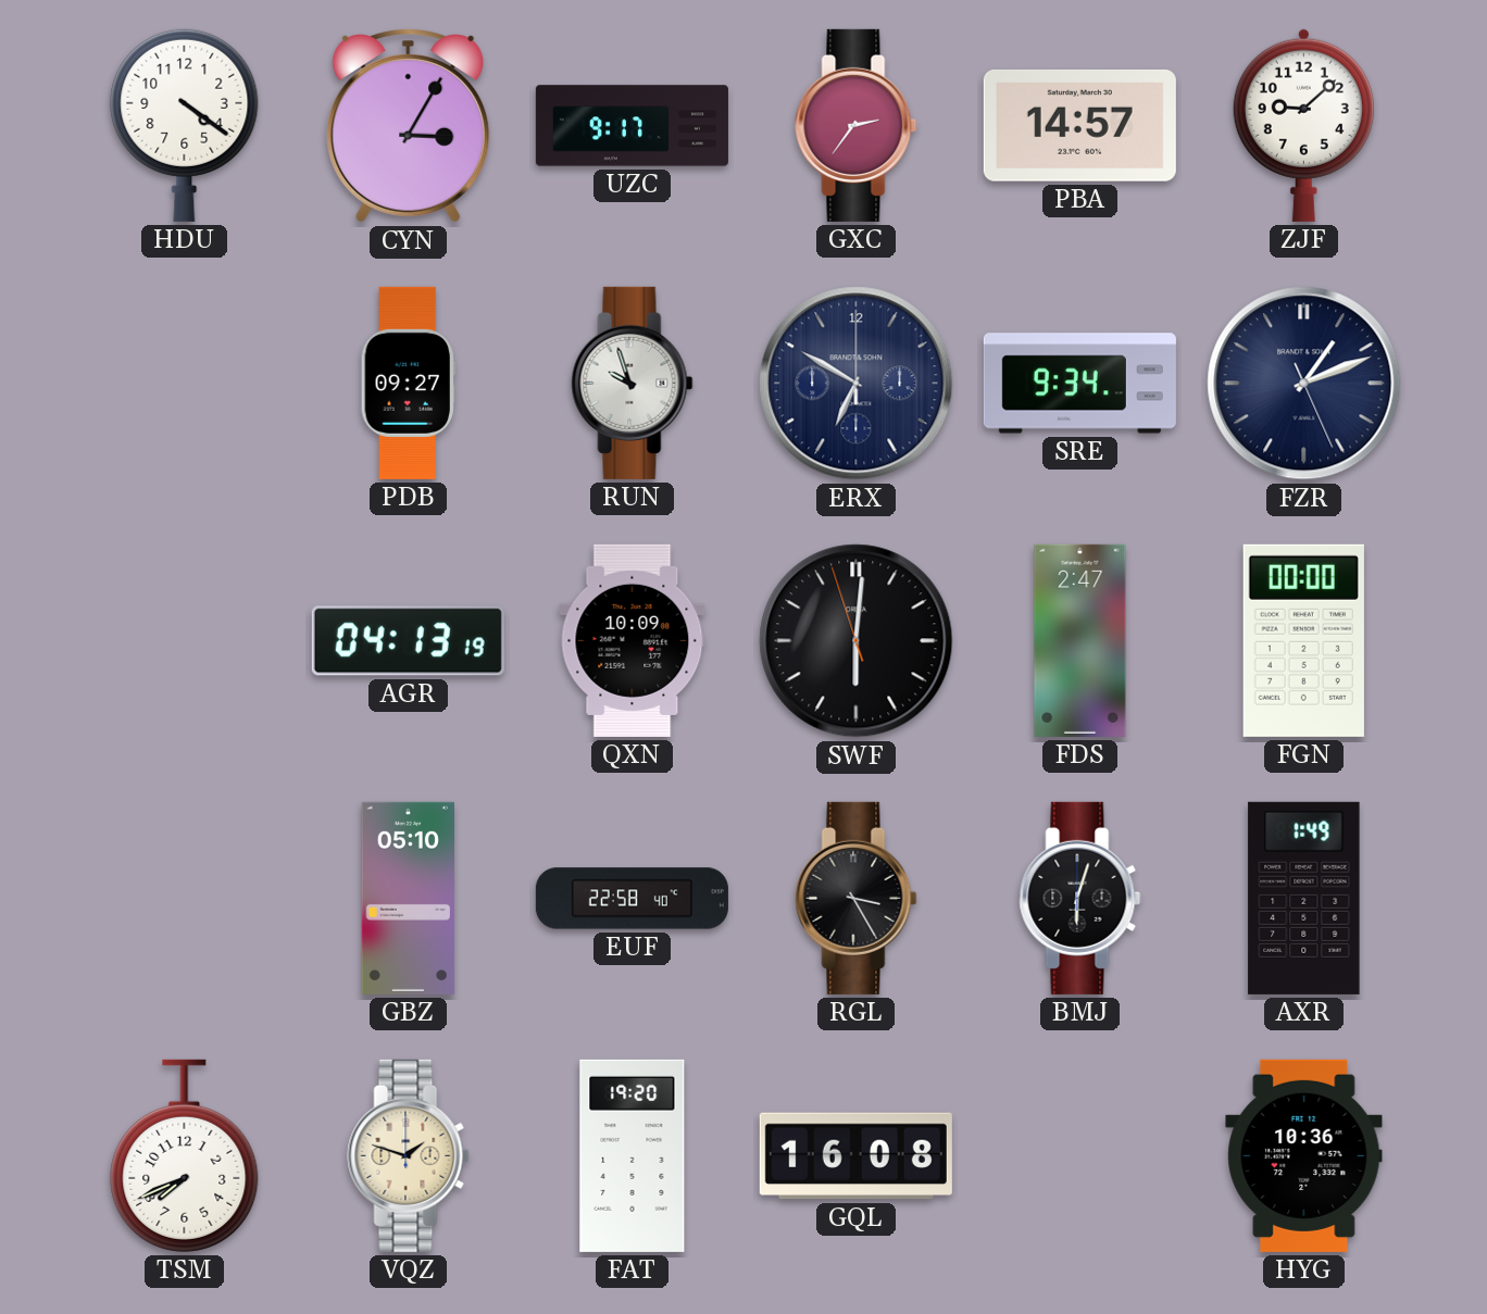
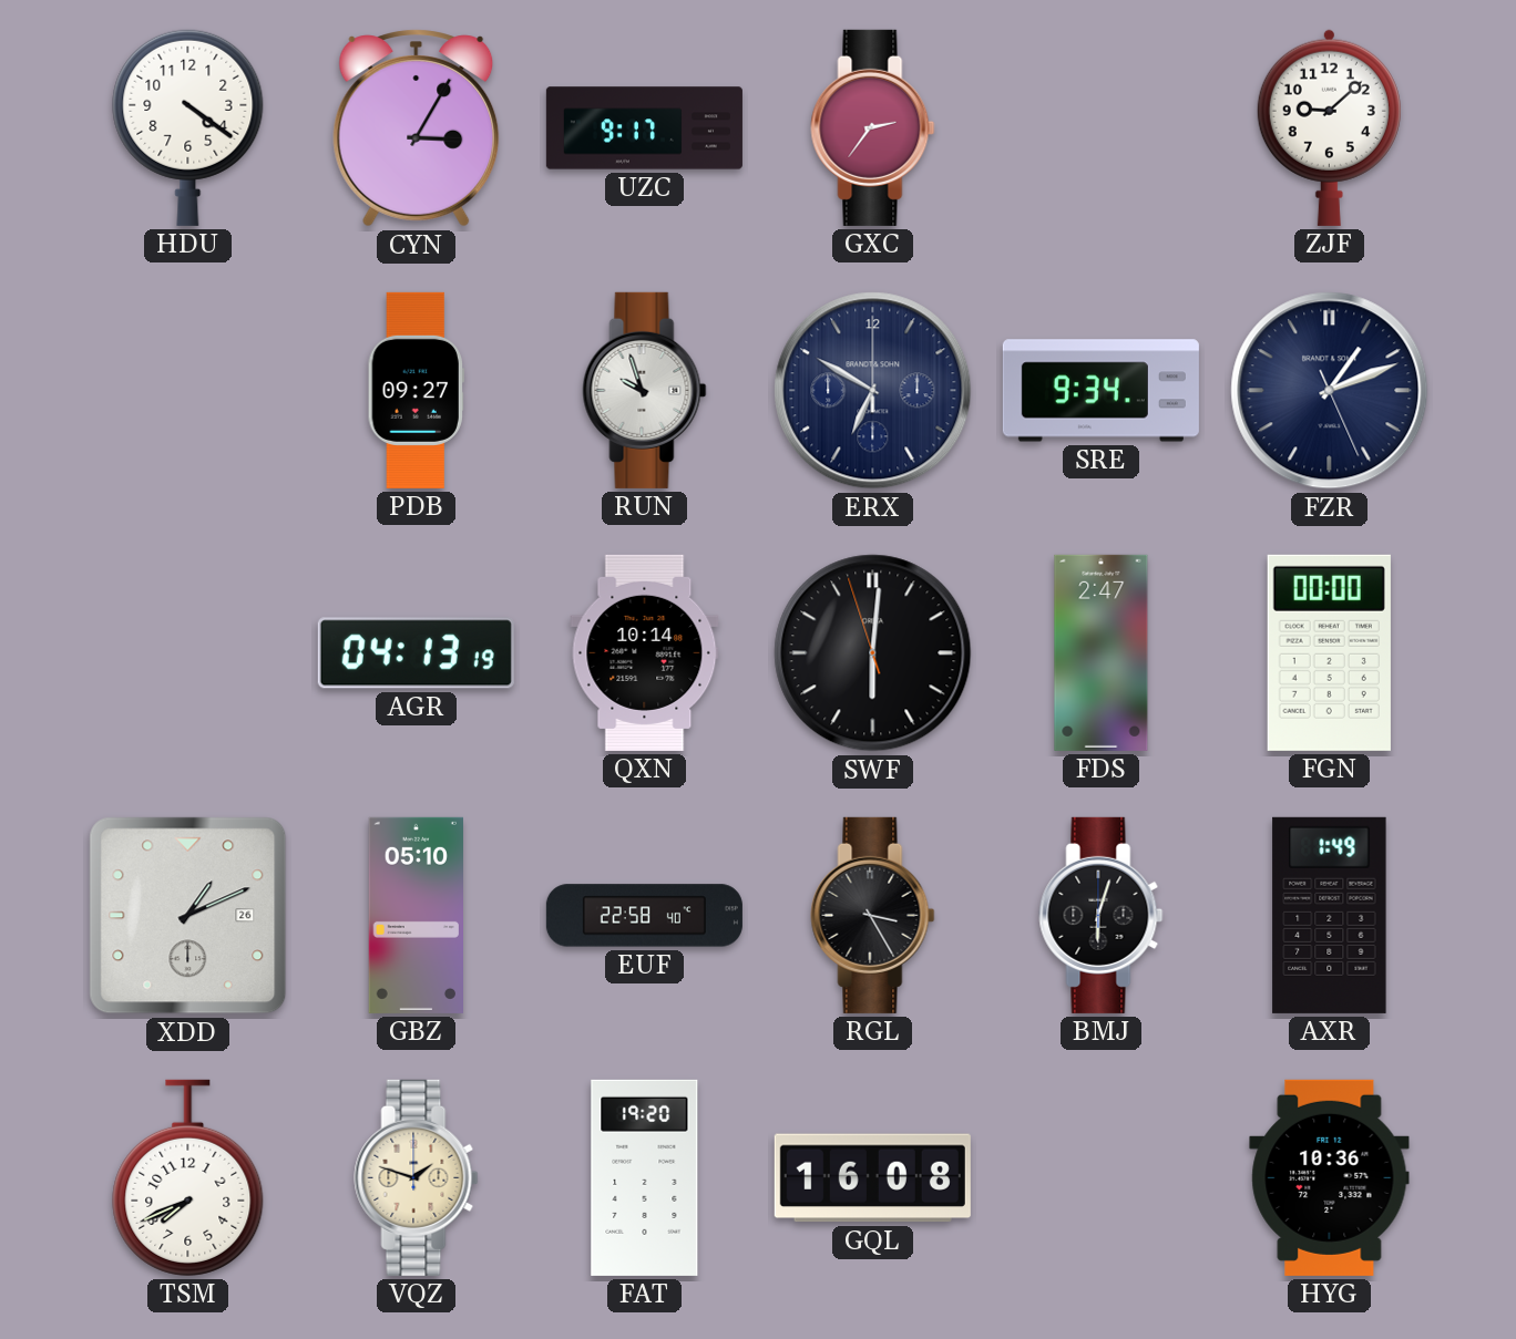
PBA: 14:57 -> none (1079, 125)
QXN: 10:09 -> 10:14 (645, 652)
XDD: none -> 1:11 (188, 916)
